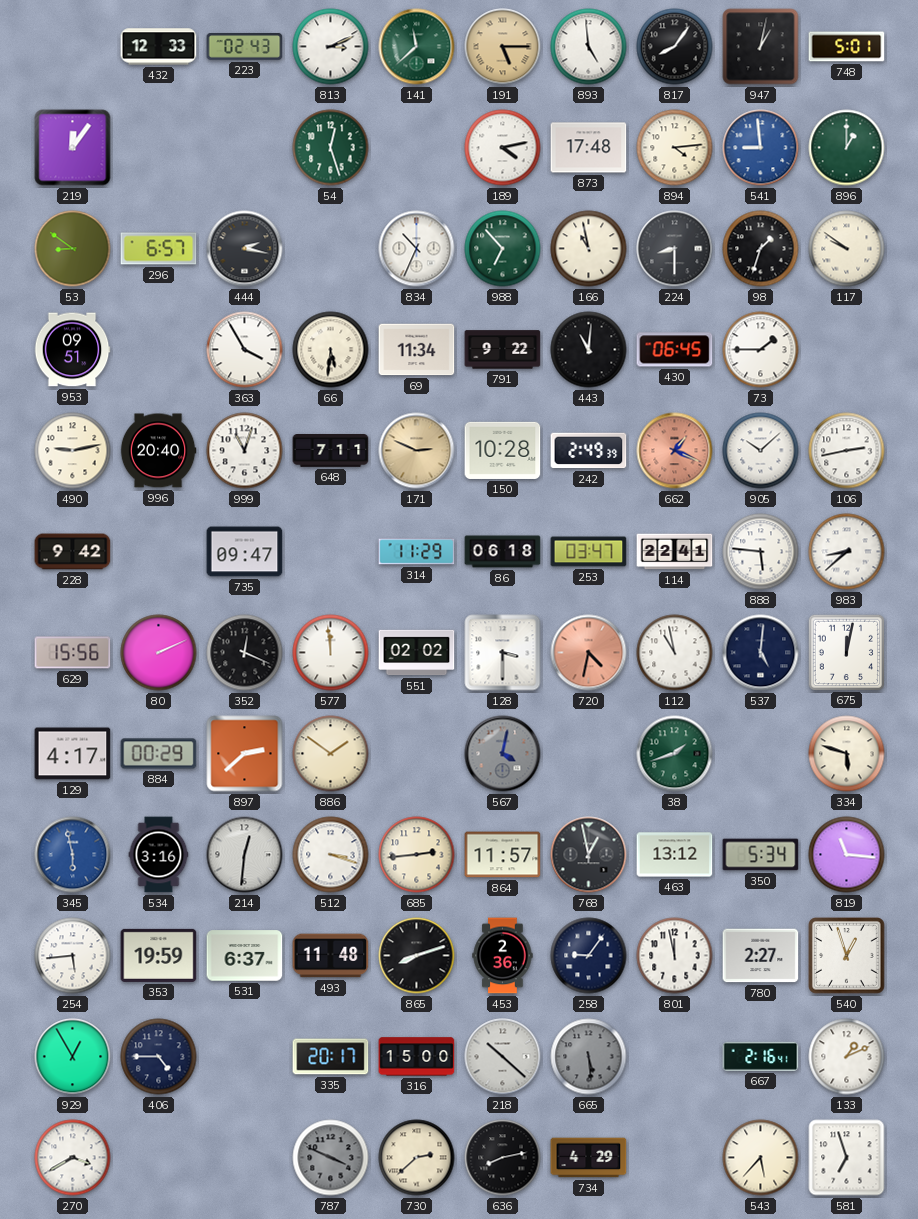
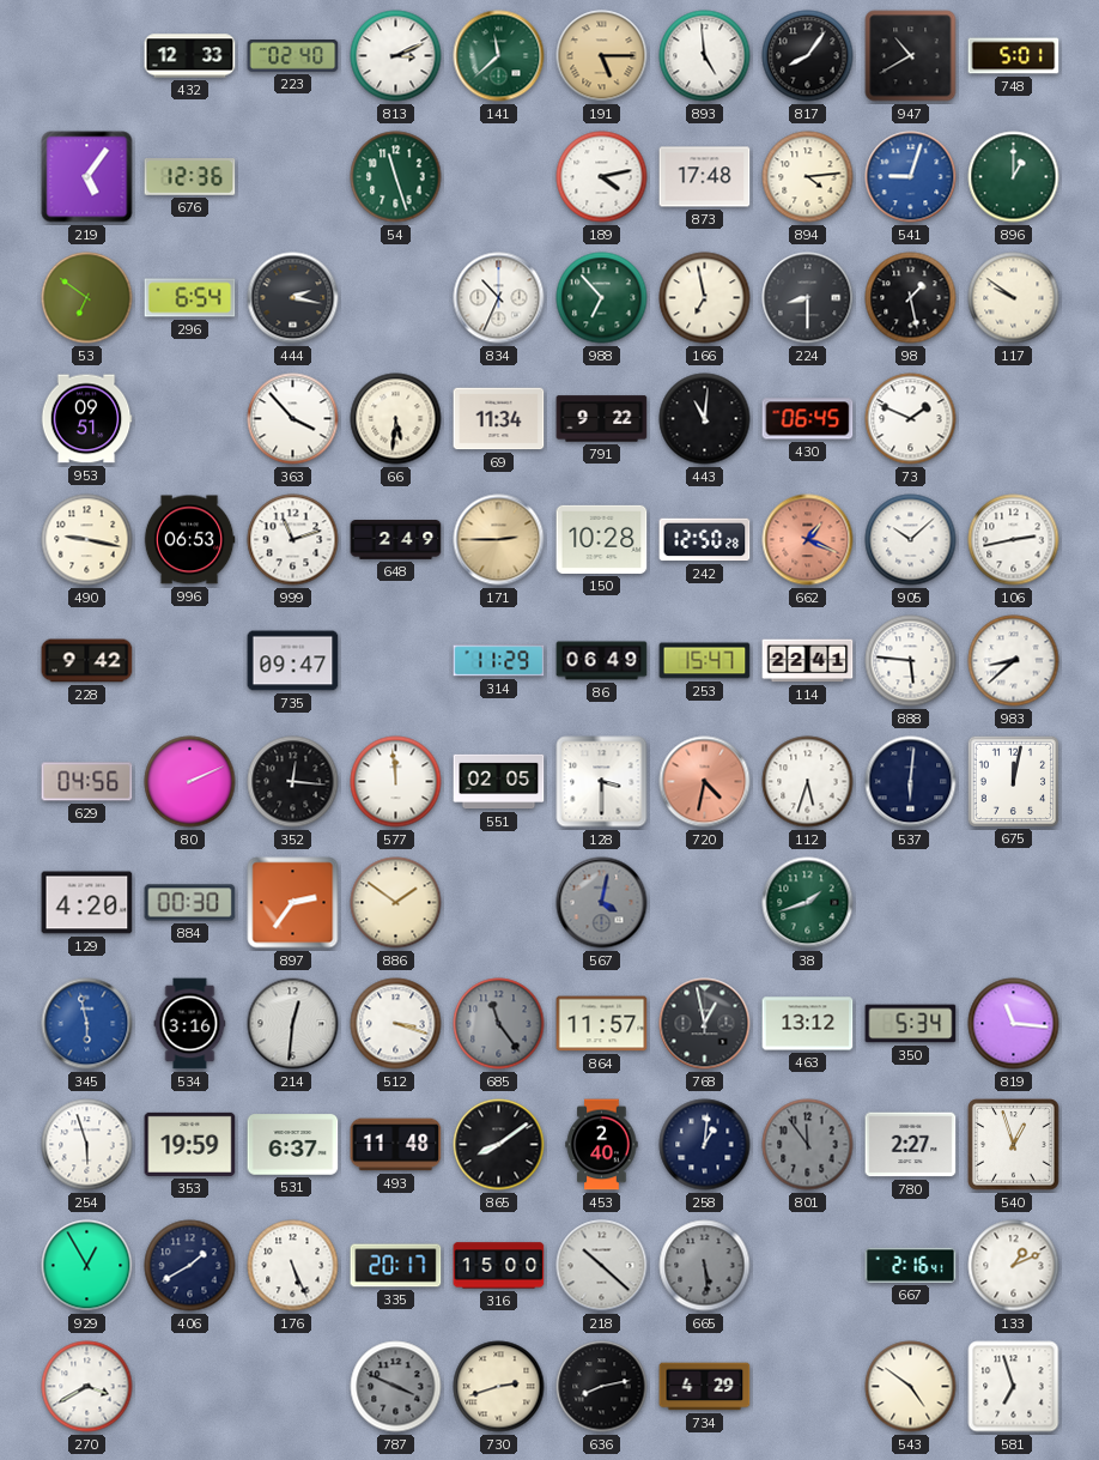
223: 02:43 -> 02:40 (293, 56)
947: 1:02 -> 10:40 (911, 56)
219: 12:06 -> 5:06 (87, 177)
676: none -> 12:36 (190, 177)
54: 12:27 -> 11:27 (396, 177)
541: 8:59 -> 9:03 (911, 177)
53: 8:51 -> 6:51 (87, 298)
296: 6:57 -> 6:54 (190, 298)
166: 10:58 -> 6:58 (705, 298)
98: 1:33 -> 1:28 (911, 298)
363: 3:55 -> 3:53 (293, 419)
73: 1:45 -> 1:49 (911, 419)
490: 9:13 -> 9:17 (87, 540)
996: 20:40 -> 06:53 (189, 540)
999: 11:03 -> 11:12 (293, 540)
648: 7:11 -> 2:49 (396, 540)
171: 2:49 -> 2:45 (499, 540)
242: 2:49 -> 12:50 (705, 540)
86: 06:18 -> 06:49 (602, 661)
253: 03:47 -> 15:47 (705, 661)
629: 15:56 -> 04:56 (87, 782)
352: 12:19 -> 12:16 (293, 782)
551: 02:02 -> 02:05 (499, 782)
112: 10:58 -> 5:33 (808, 782)
537: 5:01 -> 6:01 (911, 782)
129: 4:17 -> 4:20 (87, 903)
884: 00:29 -> 00:30 (190, 903)
897: 2:38 -> 2:36 (293, 903)
334: 5:48 -> none (847, 754)
685: 2:44 -> 11:24 (499, 1024)
685 dial: cream -> grey (499, 1024)
254: 5:44 -> 5:57 (87, 1145)
865: 8:12 -> 8:09 (499, 1145)
453: 2:36 -> 2:40 (602, 1145)
258: 9:06 -> 1:01 (705, 1145)
801: 11:58 -> 11:54 (808, 1145)
801 dial: white -> grey (808, 1145)
406: 4:45 -> 1:40 (190, 1266)
176: none -> 5:26 (293, 1266)
730: 2:38 -> 2:42 (499, 1387)
543: 5:37 -> 4:51 (911, 1387)
